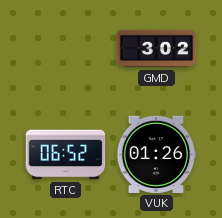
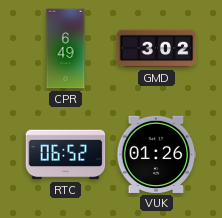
CPR: none -> 6:49 (66, 49)
